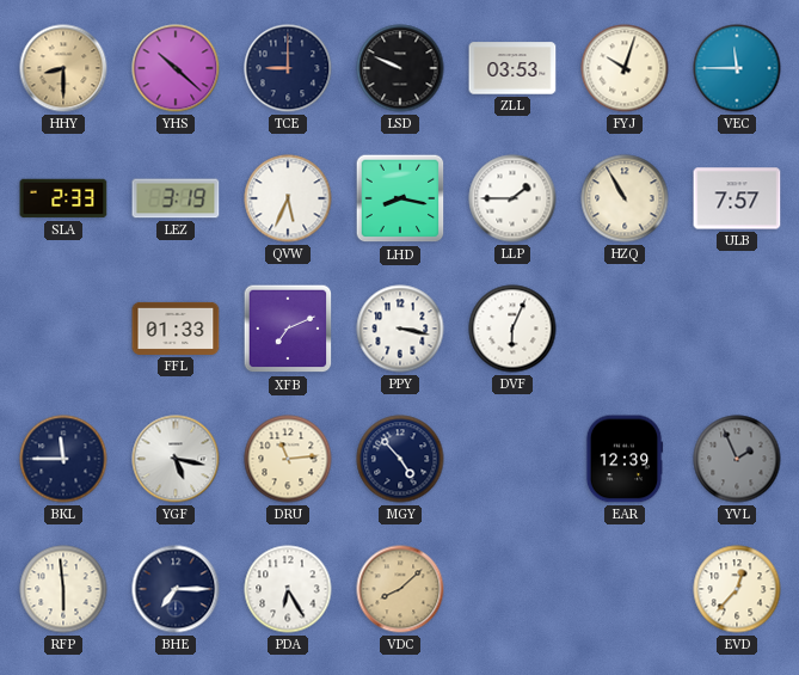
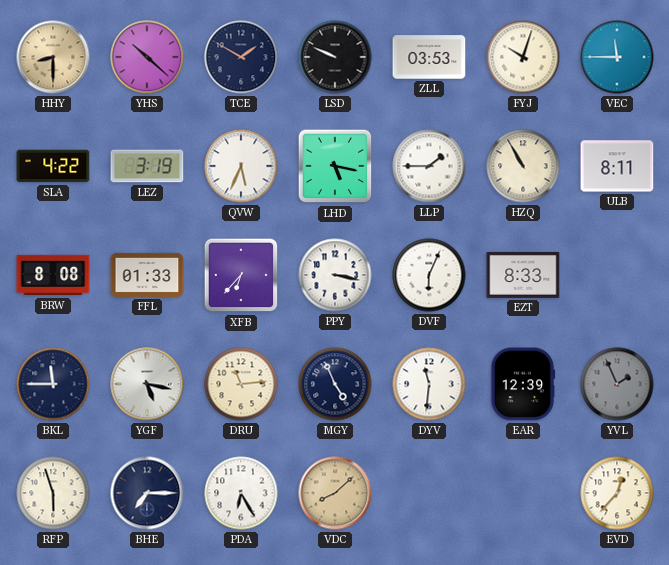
TCE: 9:00 -> 1:50 (241, 57)
SLA: 2:33 -> 4:22 (53, 166)
LHD: 8:17 -> 5:17 (335, 166)
ULB: 7:57 -> 8:11 (617, 166)
BRW: none -> 8:08 (53, 275)
XFB: 7:11 -> 6:37 (241, 275)
EZT: none -> 8:33 (523, 275)
MGY: 4:53 -> 4:56 (335, 384)
DYV: none -> 11:31 (429, 384)
RFP: 5:59 -> 5:57 (53, 493)
